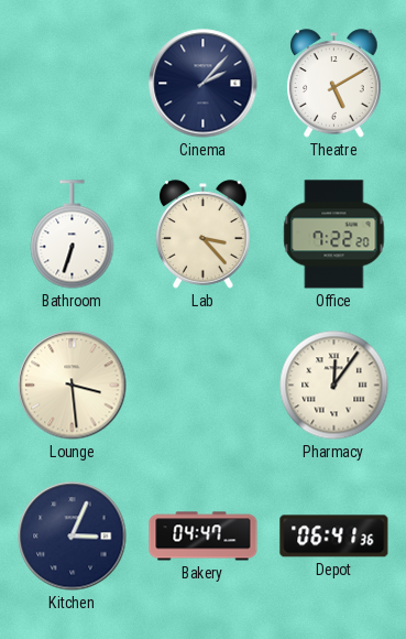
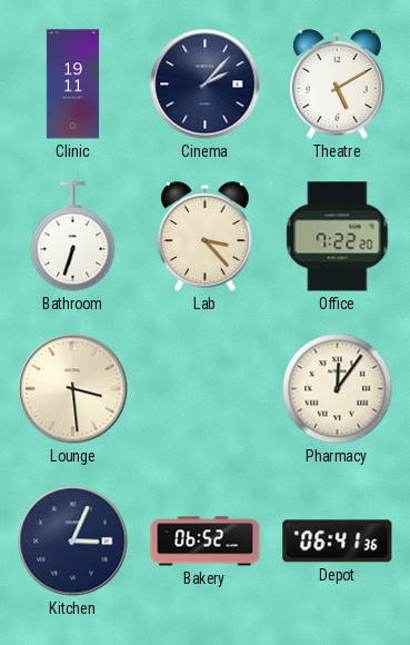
Clinic: none -> 19:11 (73, 85)
Bakery: 04:47 -> 06:52 (206, 542)
